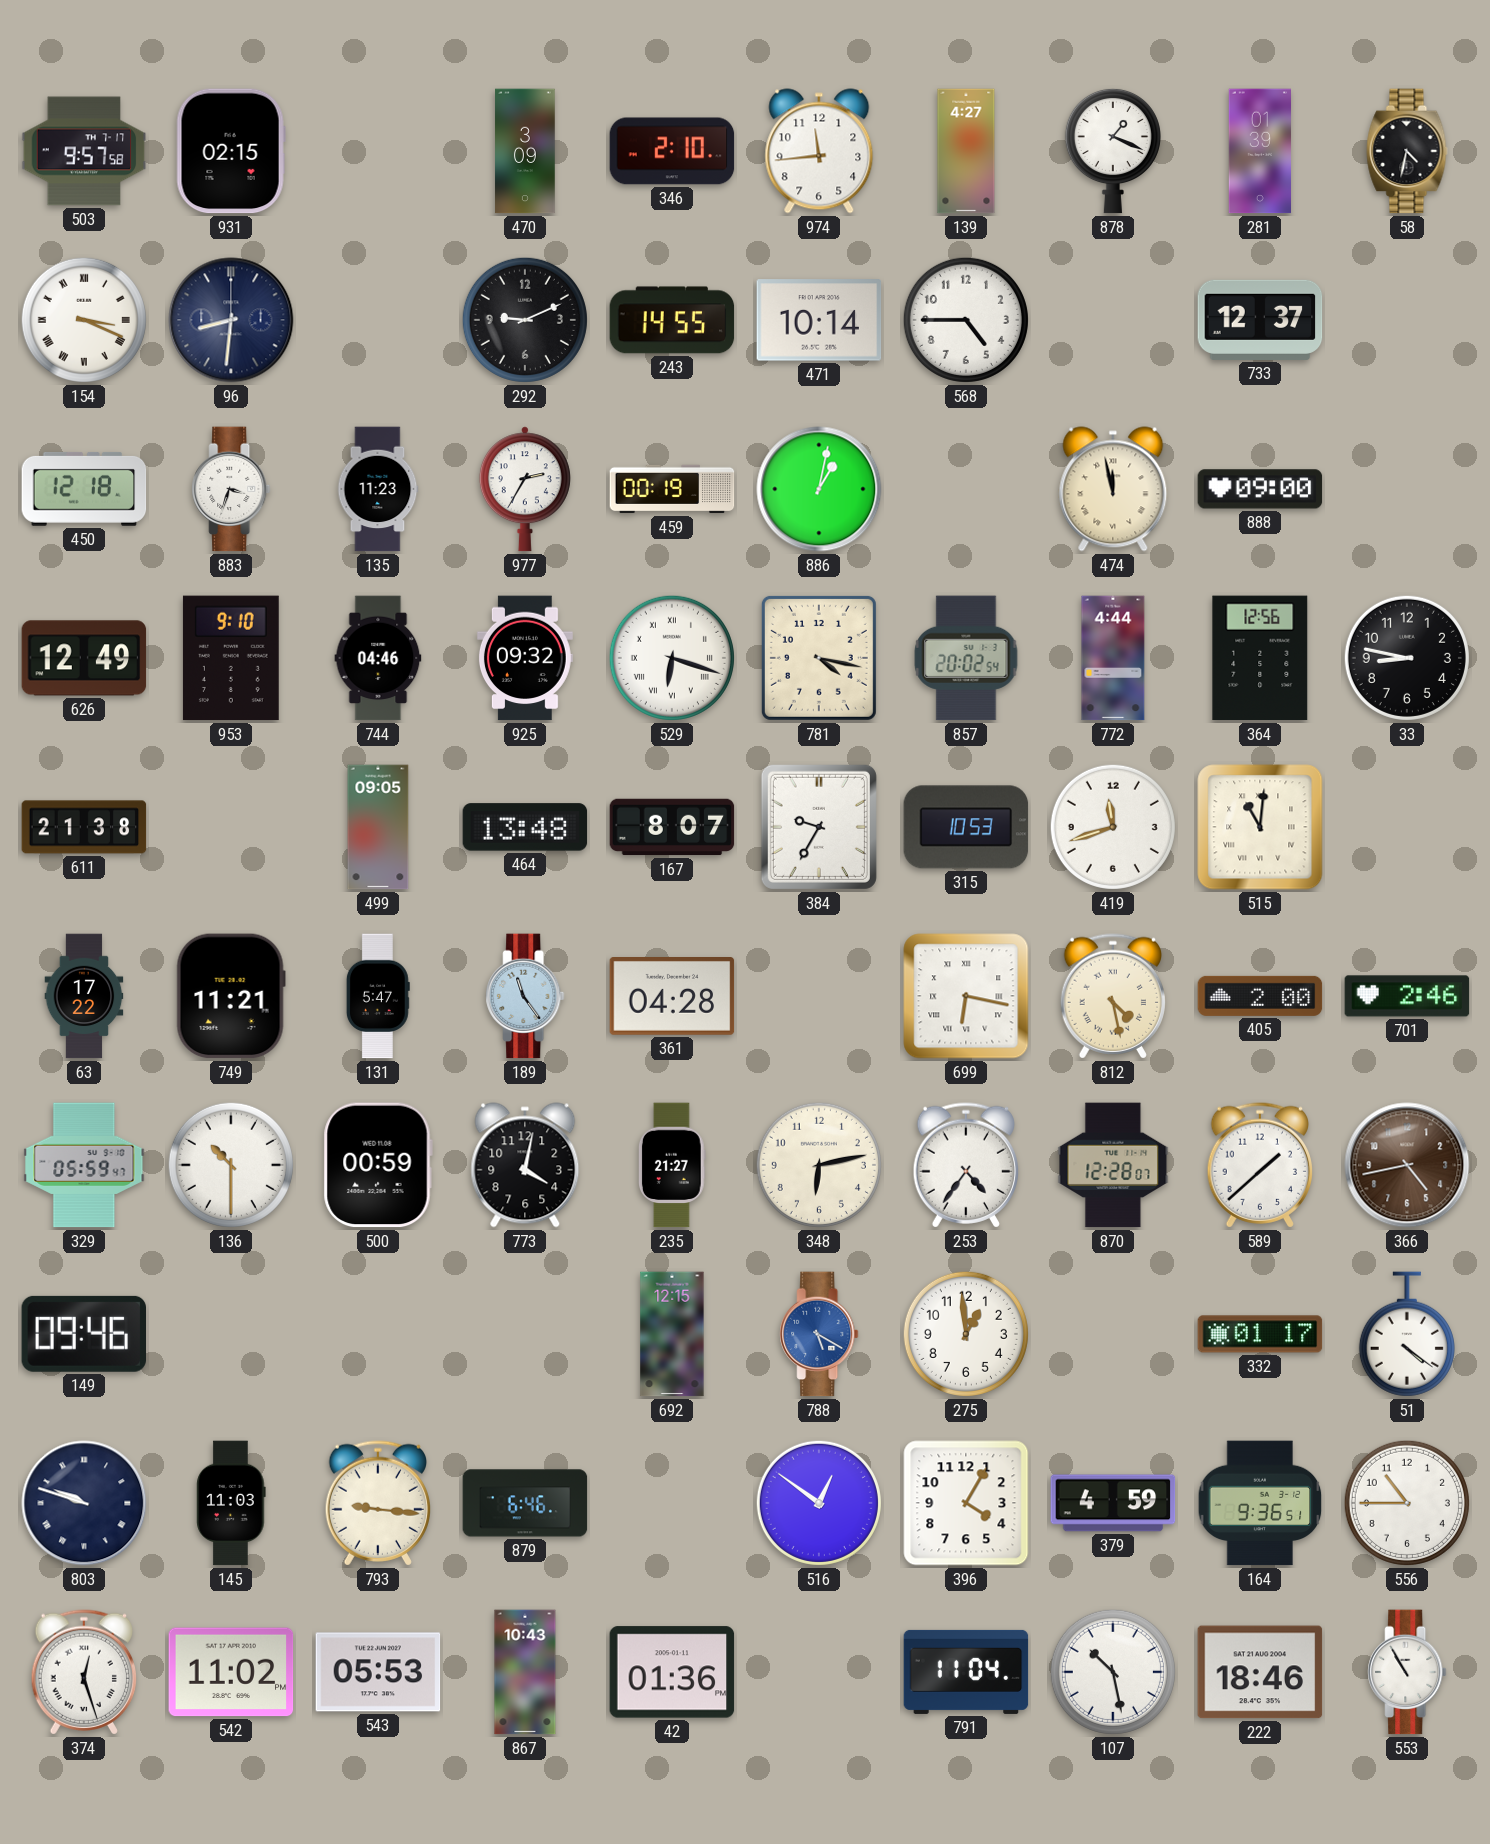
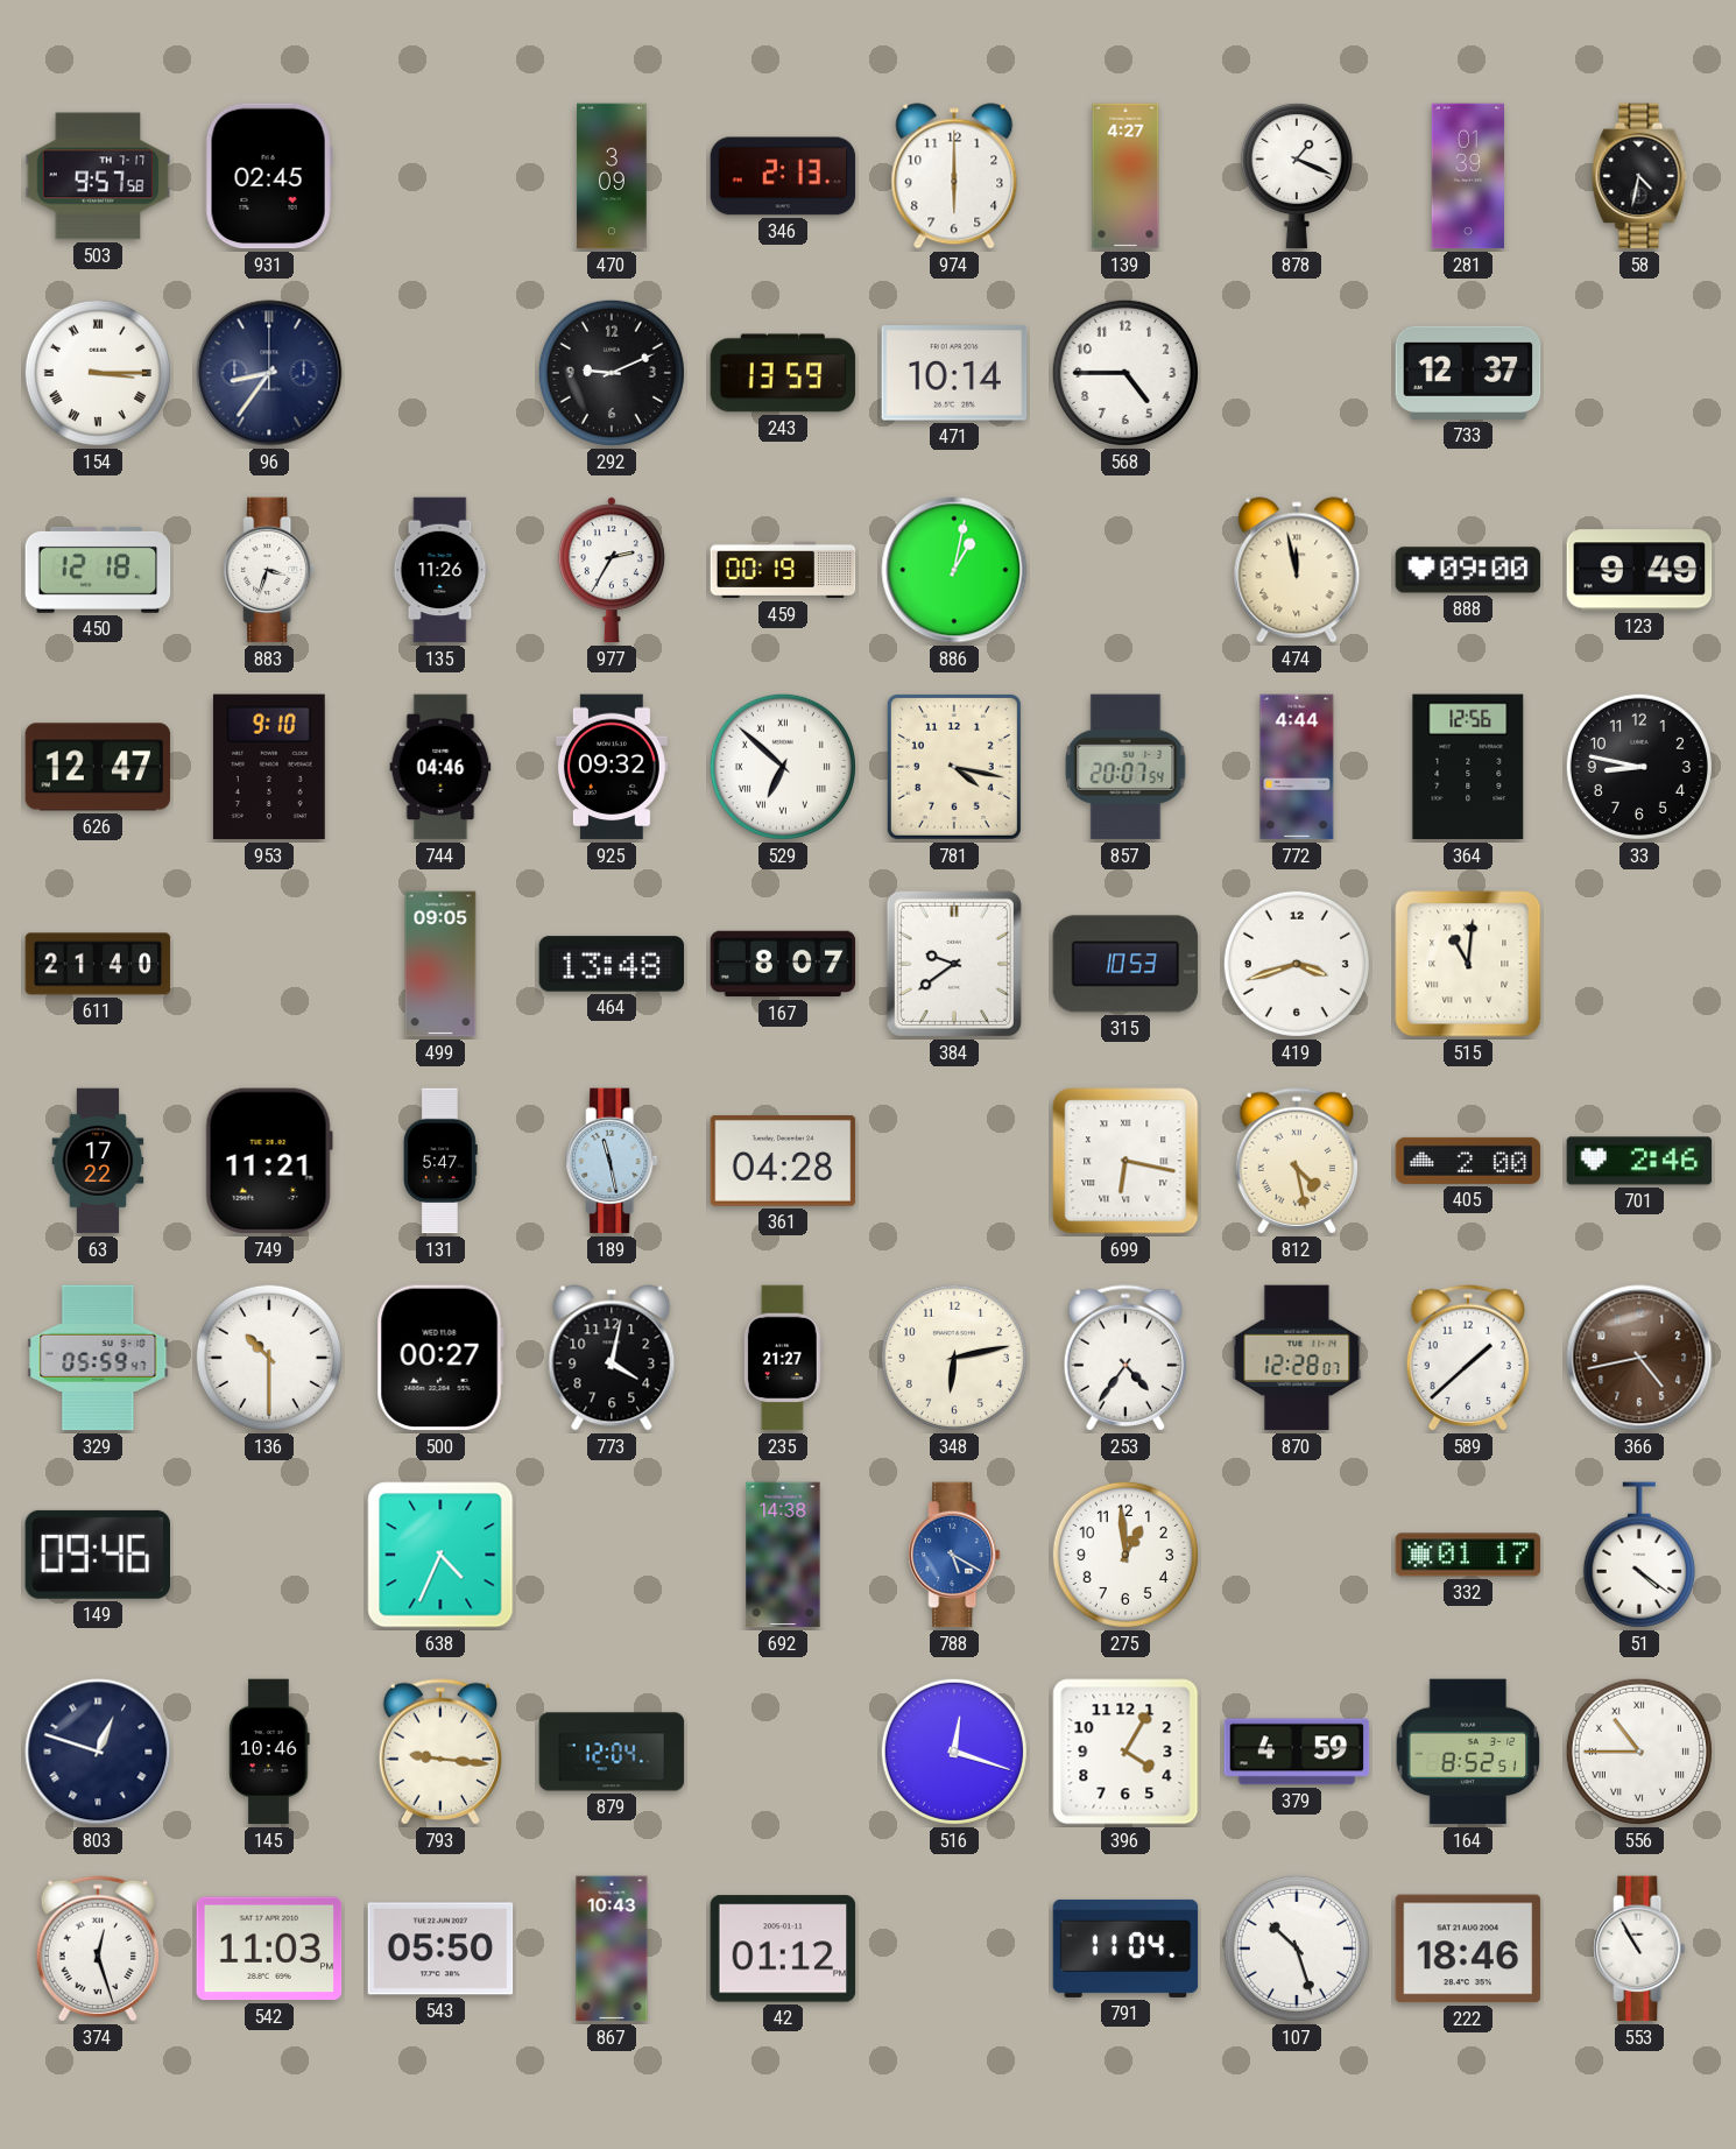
931: 02:15 -> 02:45 (269, 176)
346: 2:10 -> 2:13 (783, 176)
974: 11:44 -> 6:00 (954, 176)
154: 3:19 -> 3:15 (98, 373)
96: 8:31 -> 8:36 (269, 373)
243: 14:55 -> 13:59 (783, 373)
135: 11:23 -> 11:26 (440, 570)
123: none -> 9:49 (1639, 570)
626: 12:49 -> 12:47 (98, 767)
529: 6:18 -> 6:52 (783, 767)
857: 20:02 -> 20:07 (1125, 767)
611: 21:38 -> 21:40 (98, 964)
384: 9:35 -> 9:39 (954, 964)
419: 11:42 -> 3:42 (1297, 964)
189: 11:24 -> 11:28 (612, 1161)
500: 00:59 -> 00:27 (440, 1358)
638: none -> 4:34 (440, 1555)
692: 12:15 -> 14:38 (783, 1555)
803: 9:48 -> 12:48 (98, 1752)
145: 11:03 -> 10:46 (269, 1752)
879: 6:46 -> 12:04 (612, 1752)
516: 12:51 -> 12:18 (954, 1752)
164: 9:36 -> 8:52 (1468, 1752)
556 numerals: Arabic -> Roman (1639, 1752)
542: 11:02 -> 11:03 (269, 1949)
543: 05:53 -> 05:50 (440, 1949)
42: 01:36 -> 01:12 (783, 1949)
107: 10:28 -> 10:27 (1297, 1949)
